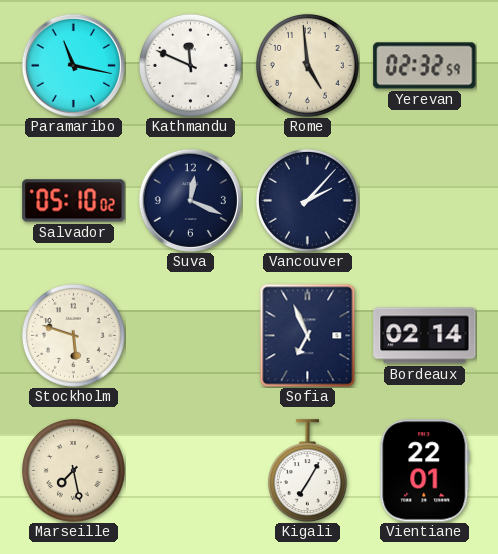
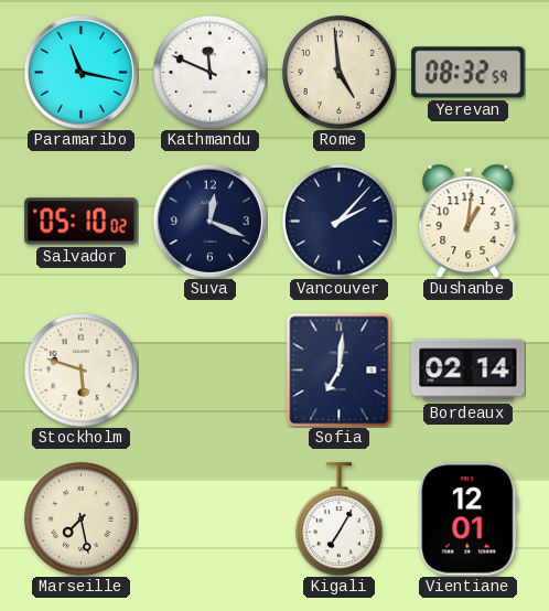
Yerevan: 02:32 -> 08:32 (469, 73)
Dushanbe: none -> 1:01 (469, 221)
Sofia: 6:56 -> 7:01 (340, 369)
Vientiane: 22:01 -> 12:01 (469, 519)
